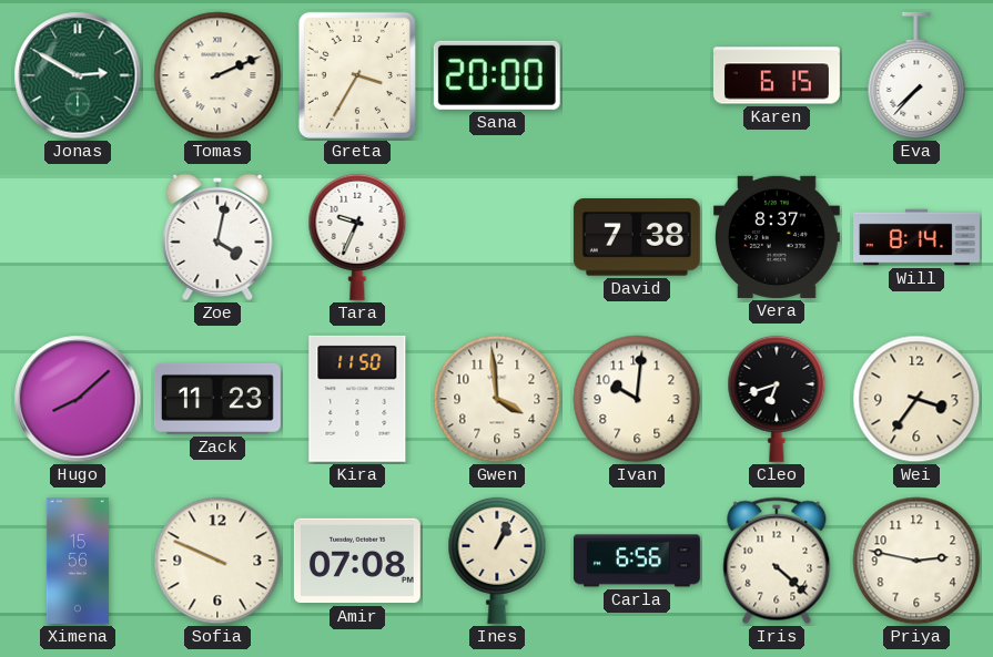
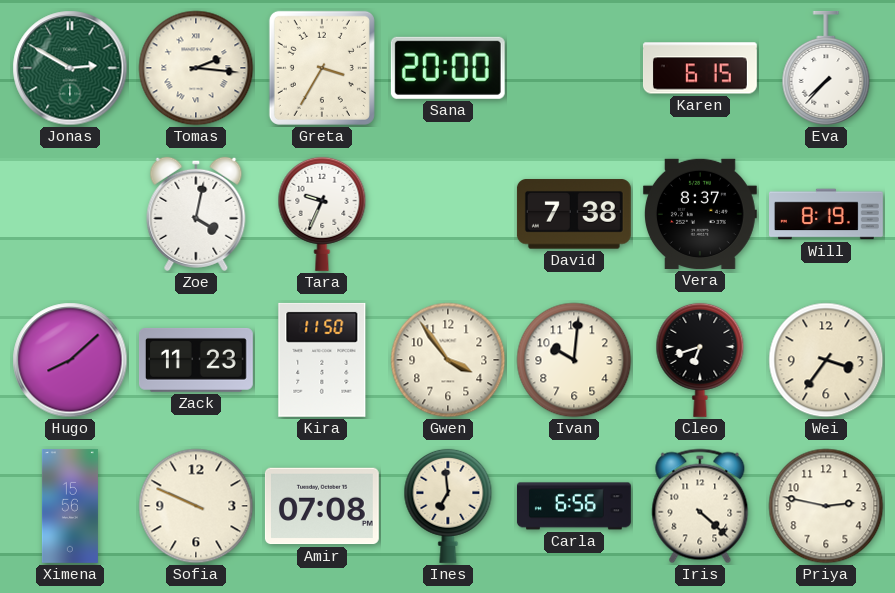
Tomas: 2:11 -> 2:16 (196, 68)
Will: 8:14 -> 8:19 (827, 214)
Gwen: 3:59 -> 3:54 (448, 360)
Ines: 1:04 -> 6:59 (448, 506)
